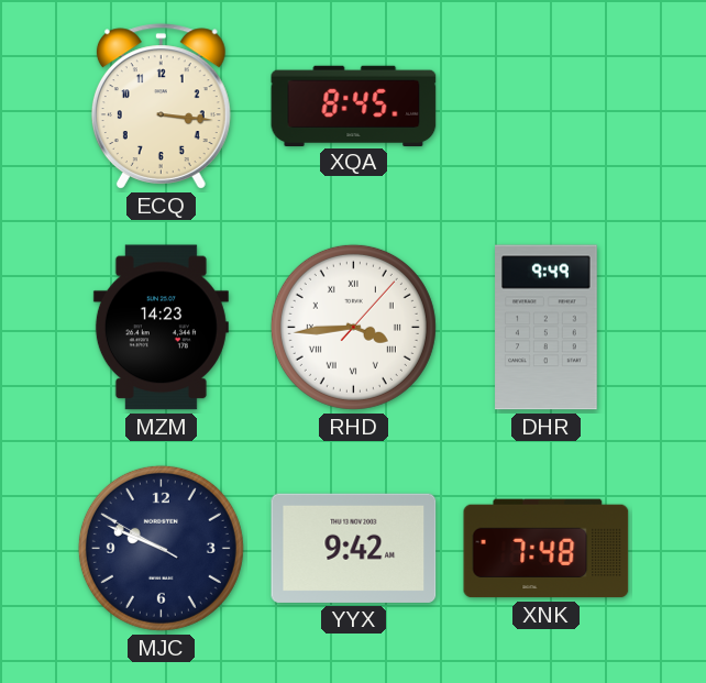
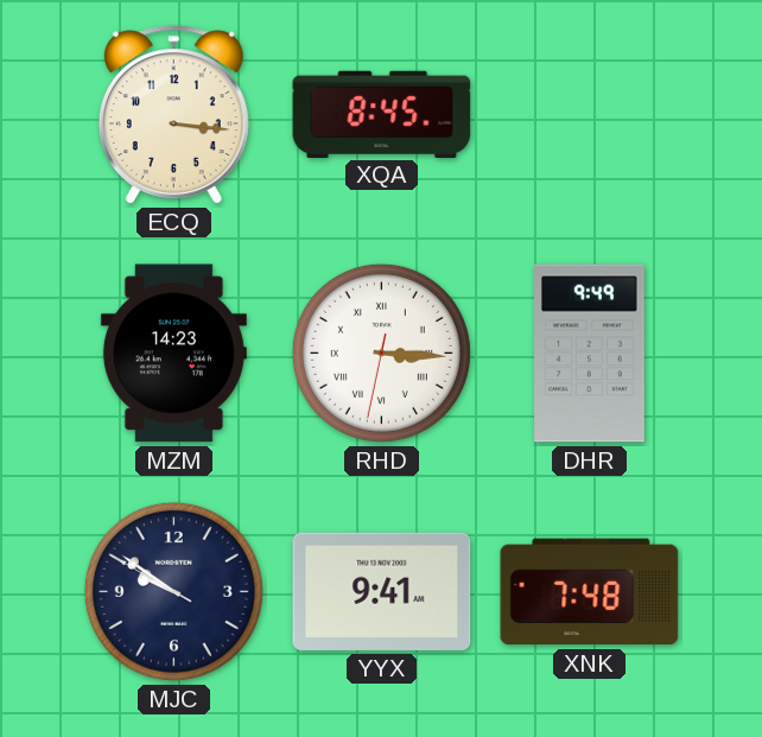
RHD: 3:44 -> 3:15 (381, 352)
MJC: 9:48 -> 9:50 (173, 591)
YYX: 9:42 -> 9:41 (382, 591)
